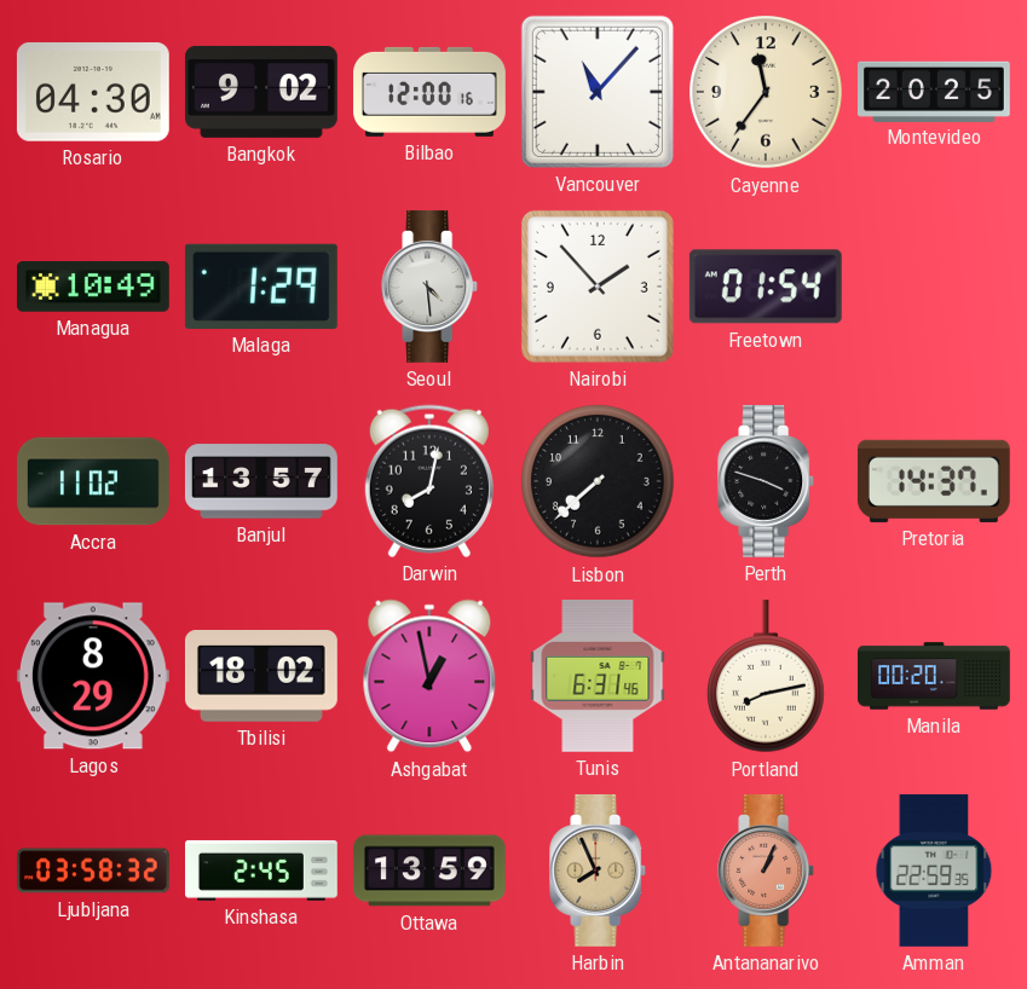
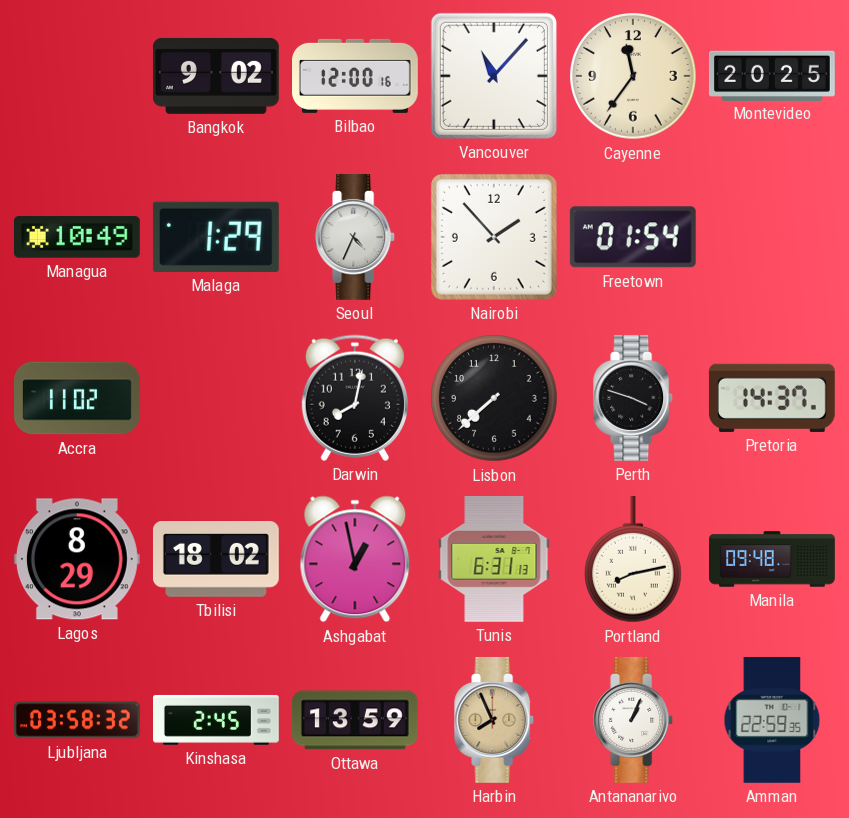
Rosario: 04:30 -> none (93, 93)
Seoul: 4:29 -> 4:34 (356, 237)
Banjul: 13:57 -> none (261, 481)
Tunis: 6:31:46 -> 6:31:13 (494, 559)
Manila: 00:20 -> 09:48 (773, 559)
Antananarivo dial: salmon -> white (634, 720)
